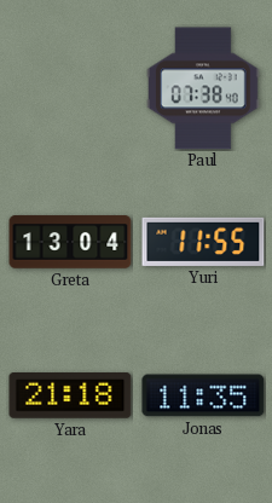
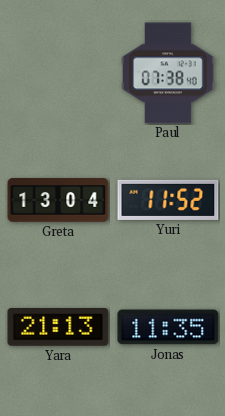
Yuri: 11:55 -> 11:52 (168, 200)
Yara: 21:18 -> 21:13 (58, 327)
